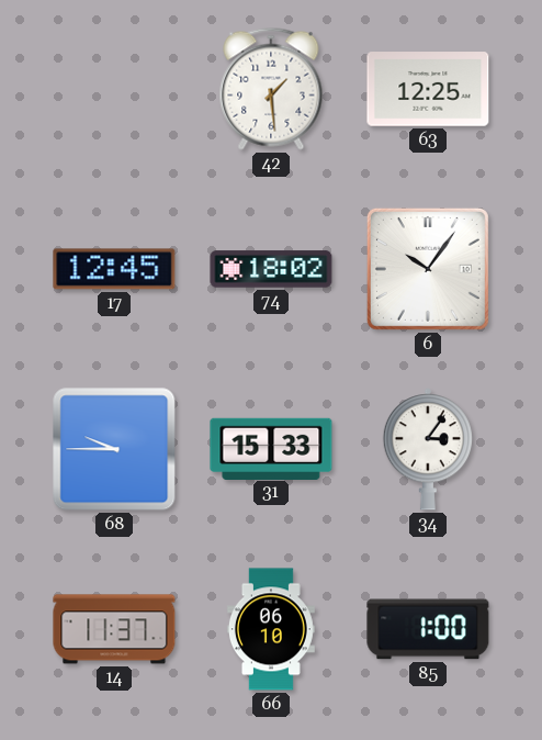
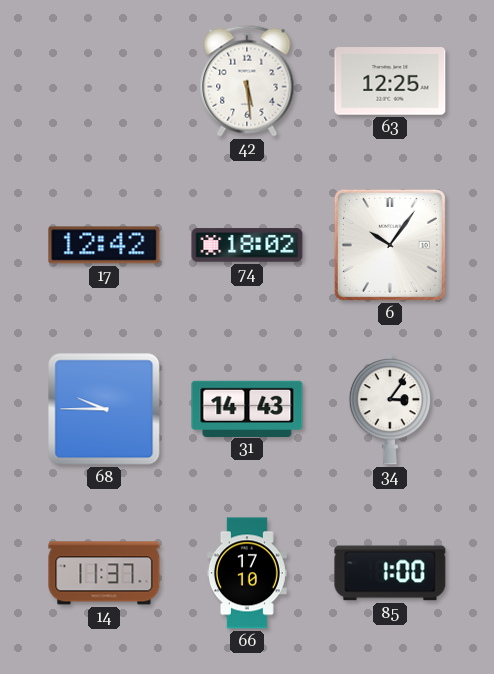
42: 1:29 -> 5:29 (247, 81)
17: 12:45 -> 12:42 (104, 245)
31: 15:33 -> 14:43 (247, 408)
66: 06:10 -> 17:10 (247, 573)
